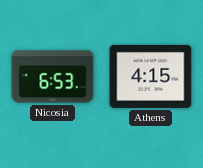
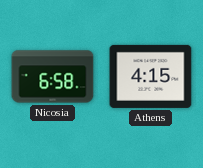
Nicosia: 6:53 -> 6:58 (53, 77)
